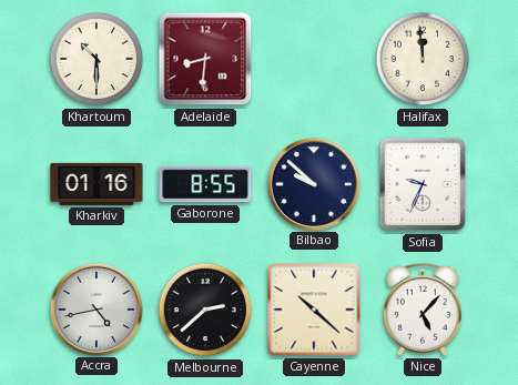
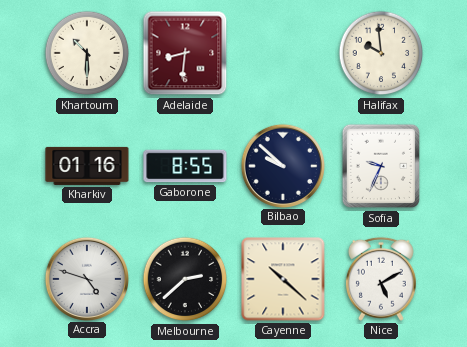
Halifax: 11:59 -> 9:59 (381, 53)
Accra: 4:43 -> 4:48 (86, 278)
Nice: 5:07 -> 5:10 (381, 279)
